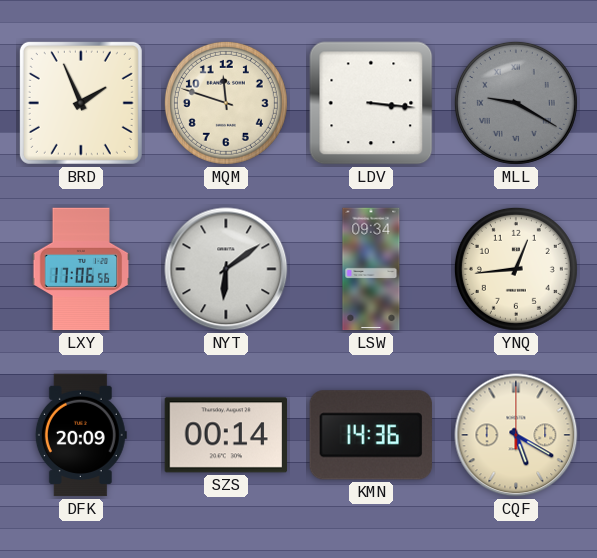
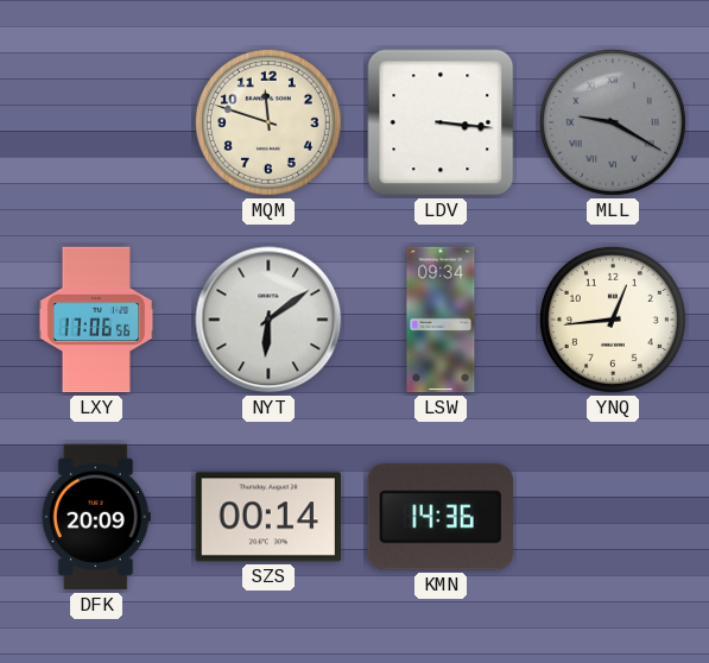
BRD: 1:56 -> none (81, 103)
CQF: 5:20 -> none (516, 435)
